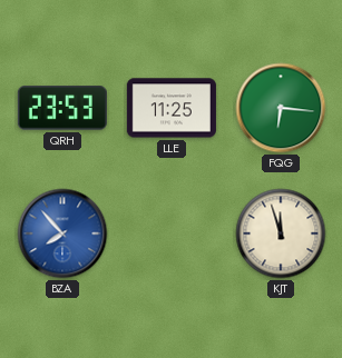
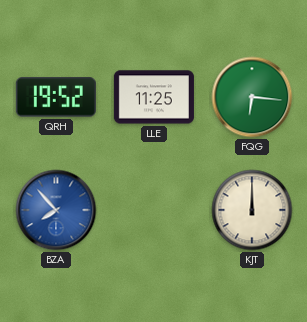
QRH: 23:53 -> 19:52 (56, 97)
KJT: 11:57 -> 12:00 (252, 210)
